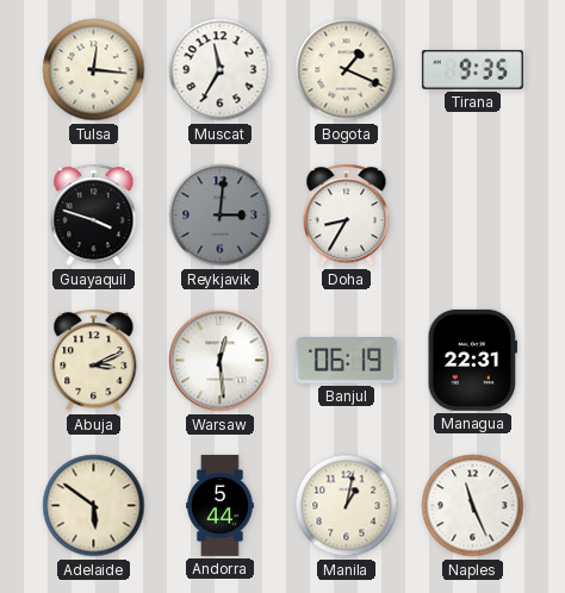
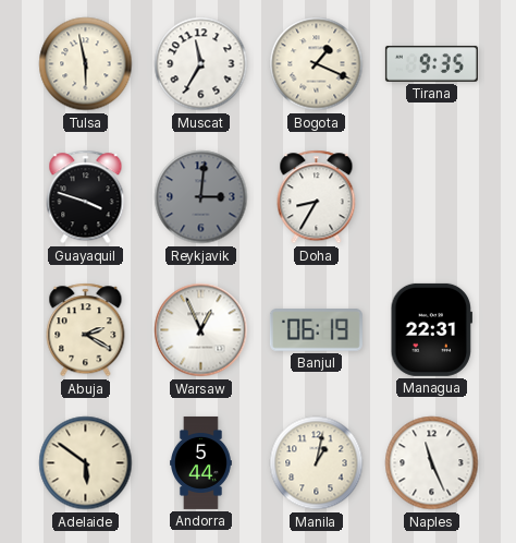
Tulsa: 12:16 -> 5:58 (86, 64)
Abuja: 3:11 -> 2:20 (86, 330)
Warsaw: 12:29 -> 12:56 (201, 330)
